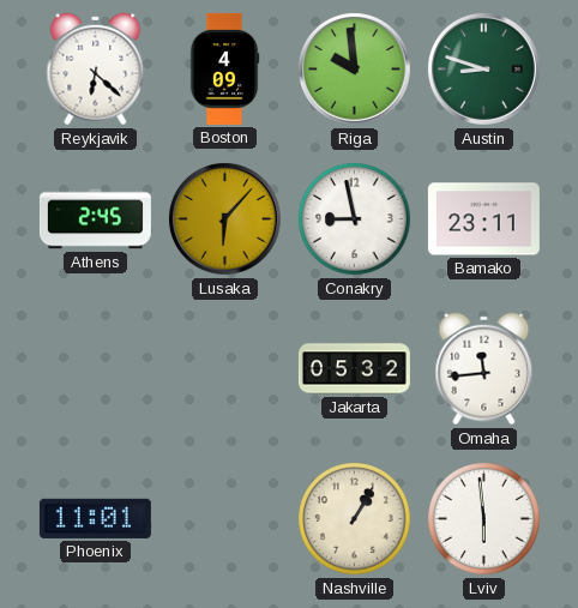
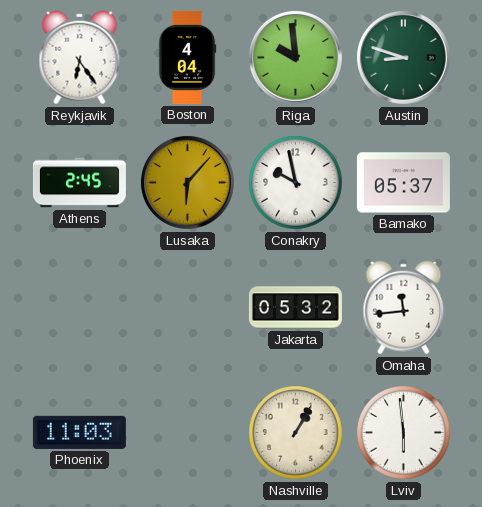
Reykjavik: 6:22 -> 6:24 (80, 58)
Boston: 4:09 -> 4:04 (187, 57)
Conakry: 8:58 -> 9:58 (296, 183)
Bamako: 23:11 -> 05:37 (403, 183)
Phoenix: 11:01 -> 11:03 (79, 432)
